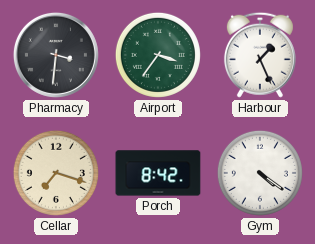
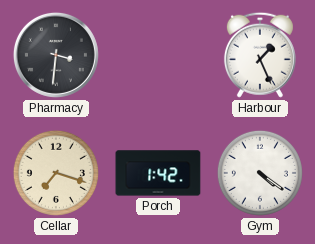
Airport: 3:36 -> none (158, 55)
Porch: 8:42 -> 1:42 (158, 173)
